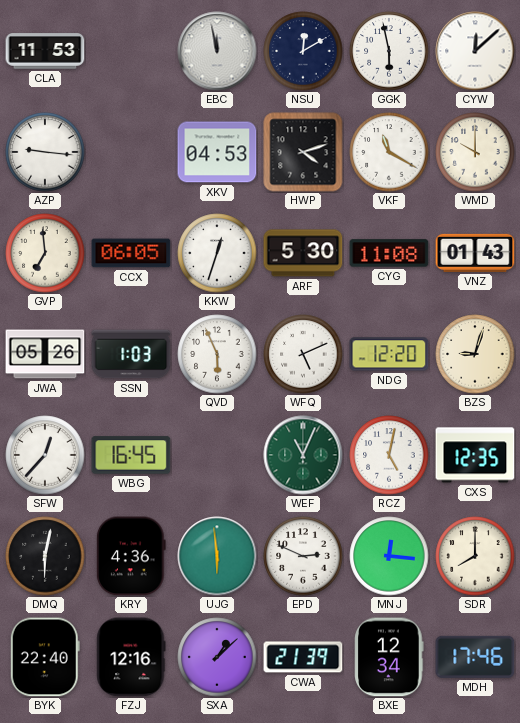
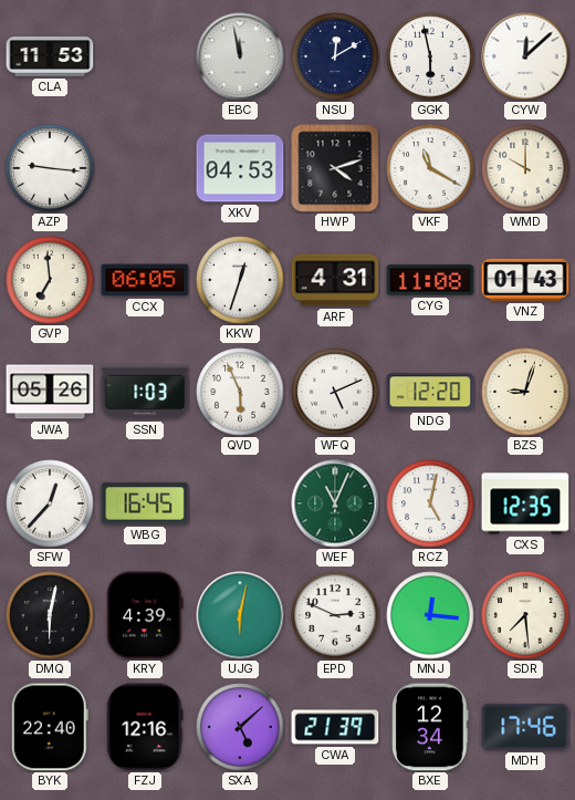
ARF: 5:30 -> 4:31 (335, 280)
KRY: 4:36 -> 4:39 (145, 615)
UJG: 5:59 -> 6:02 (240, 615)
SDR: 8:00 -> 7:29 (525, 615)
SXA: 1:08 -> 5:08 (240, 727)
